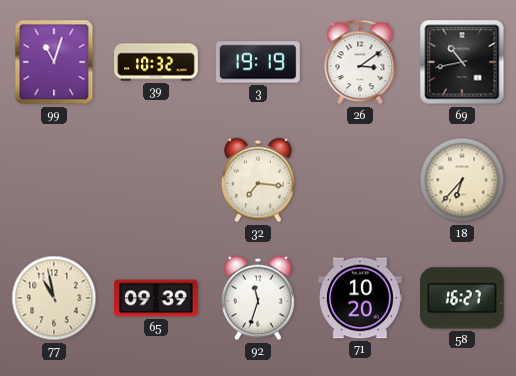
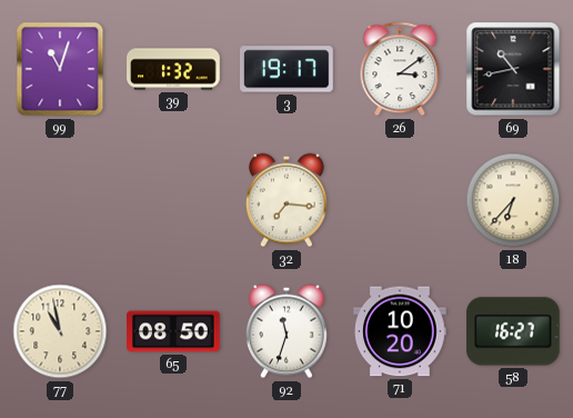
39: 10:32 -> 1:32 (173, 69)
3: 19:19 -> 19:17 (286, 69)
65: 09:39 -> 08:50 (173, 331)
